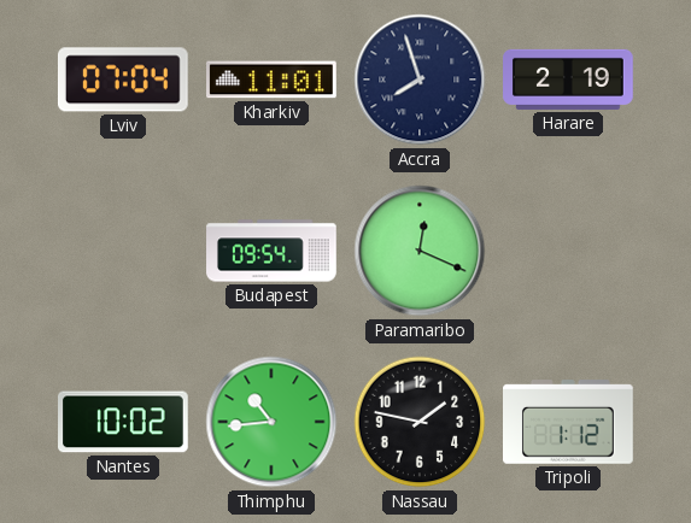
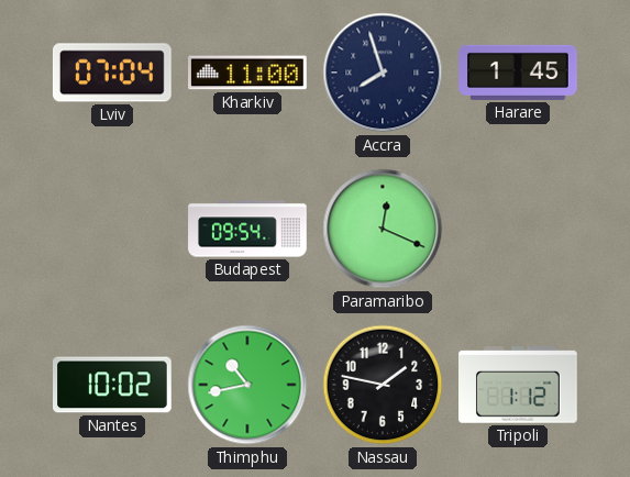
Kharkiv: 11:01 -> 11:00 (248, 73)
Harare: 2:19 -> 1:45 (518, 73)
Thimphu: 10:44 -> 10:43 (247, 385)
